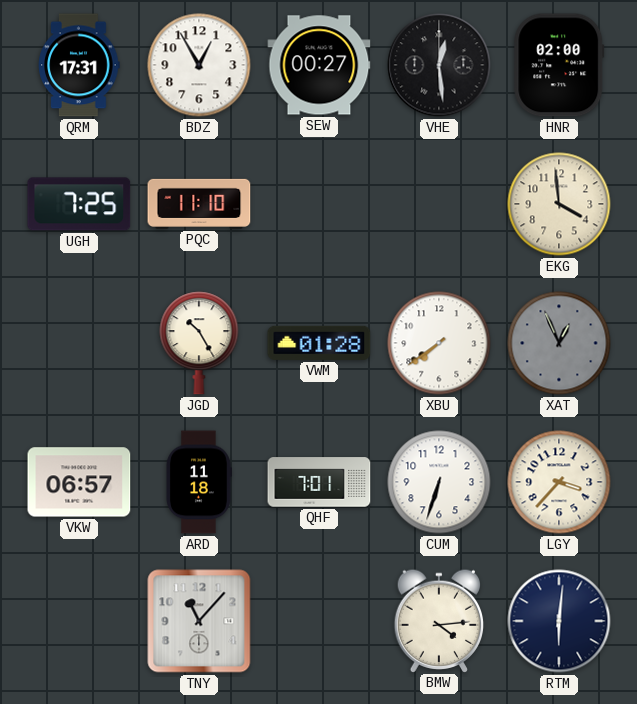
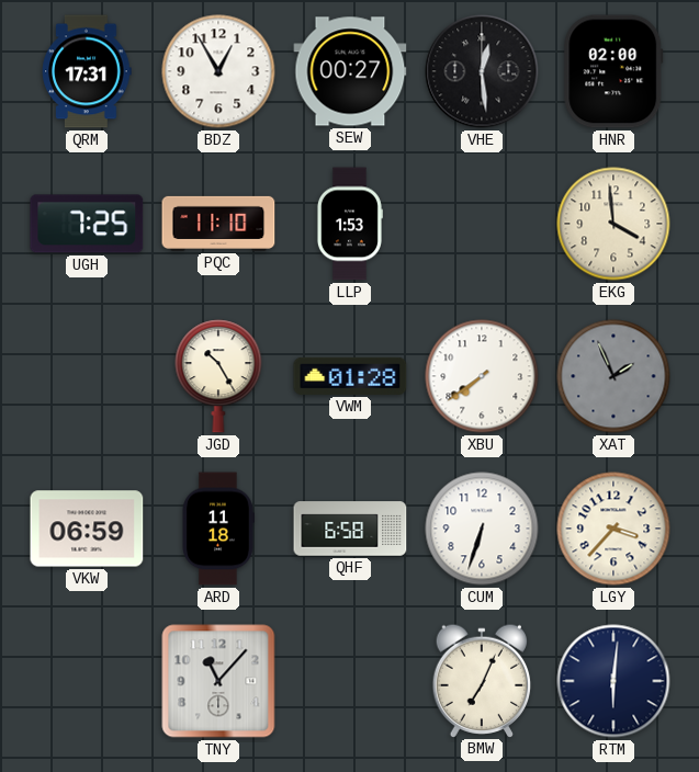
LLP: none -> 1:53 (349, 224)
XAT: 12:56 -> 1:56 (613, 376)
VKW: 06:57 -> 06:59 (87, 529)
QHF: 7:01 -> 6:58 (350, 529)
BMW: 4:14 -> 7:04 (482, 680)
